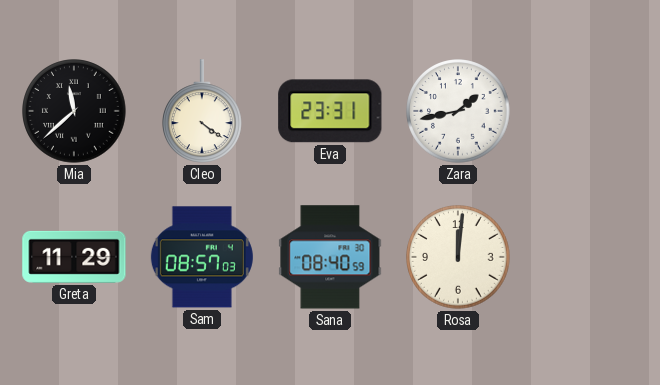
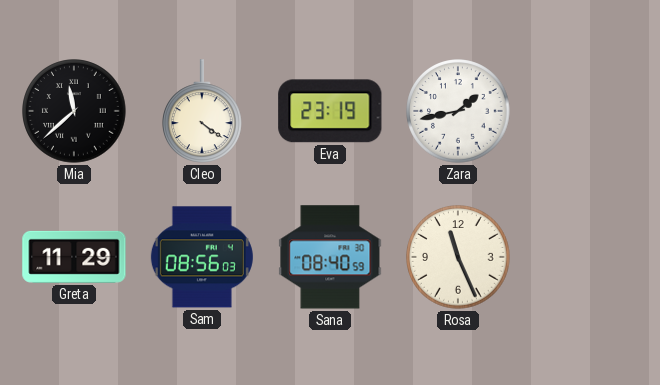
Eva: 23:31 -> 23:19 (330, 111)
Sam: 08:57 -> 08:56 (202, 257)
Rosa: 12:01 -> 11:26 (458, 257)
